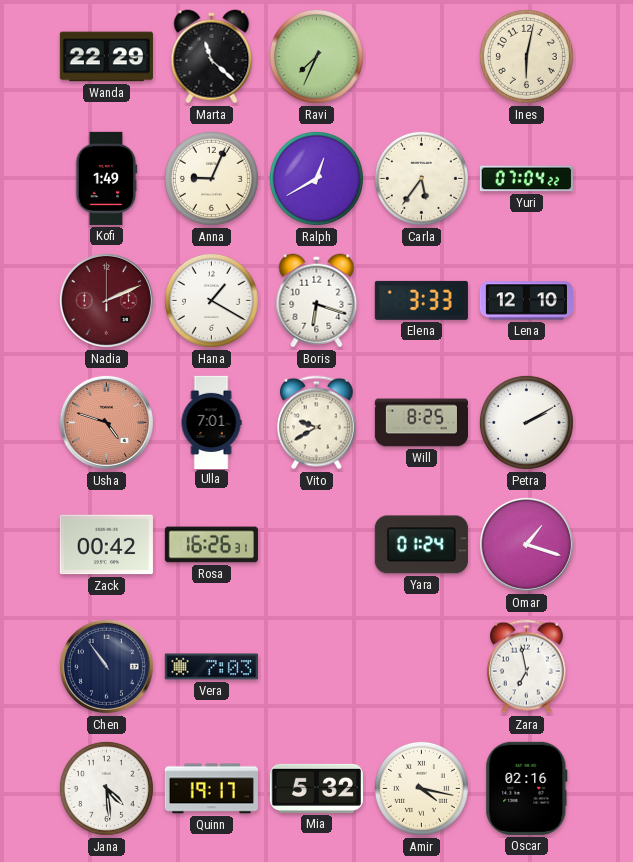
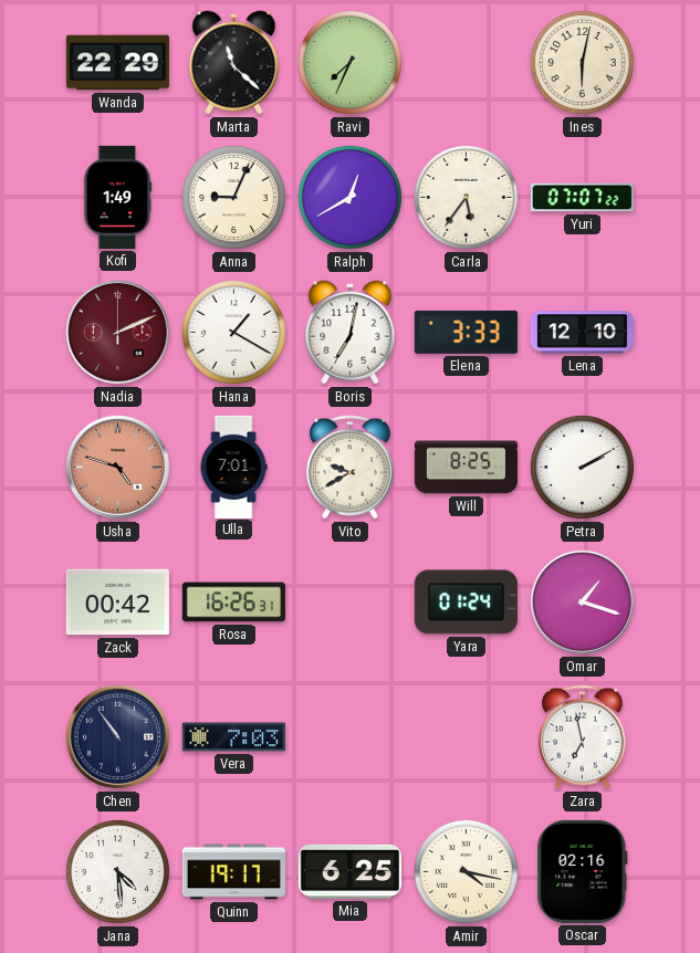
Yuri: 07:04 -> 07:07 (582, 198)
Boris: 6:18 -> 7:02 (351, 333)
Mia: 5:32 -> 6:25 (349, 871)
